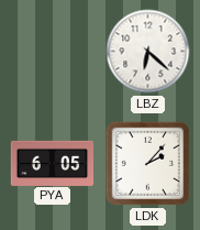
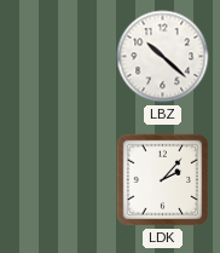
LBZ: 6:22 -> 10:22 (163, 57)
PYA: 6:05 -> none (53, 163)
